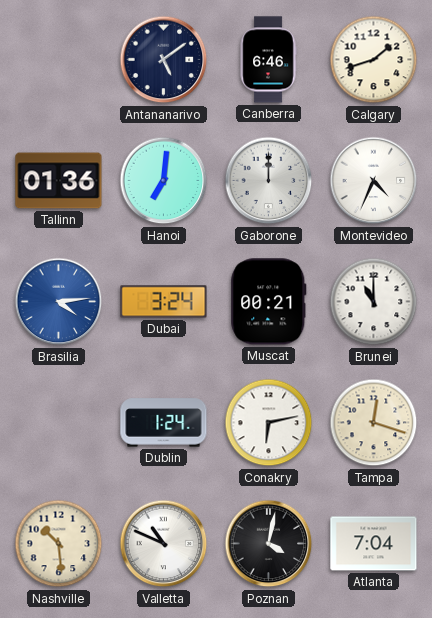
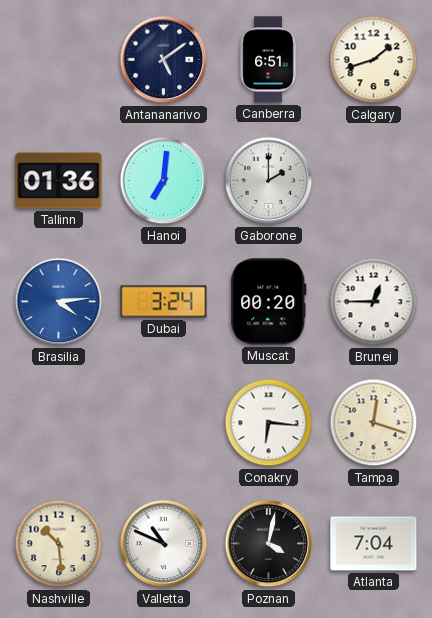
Canberra: 6:46 -> 6:51 (268, 60)
Gaborone: 12:00 -> 2:00 (269, 181)
Montevideo: 4:34 -> none (374, 181)
Muscat: 00:21 -> 00:20 (269, 302)
Brunei: 11:00 -> 12:45 (374, 302)
Dublin: 1:24 -> none (164, 423)
Conakry: 6:13 -> 6:16 (269, 423)
